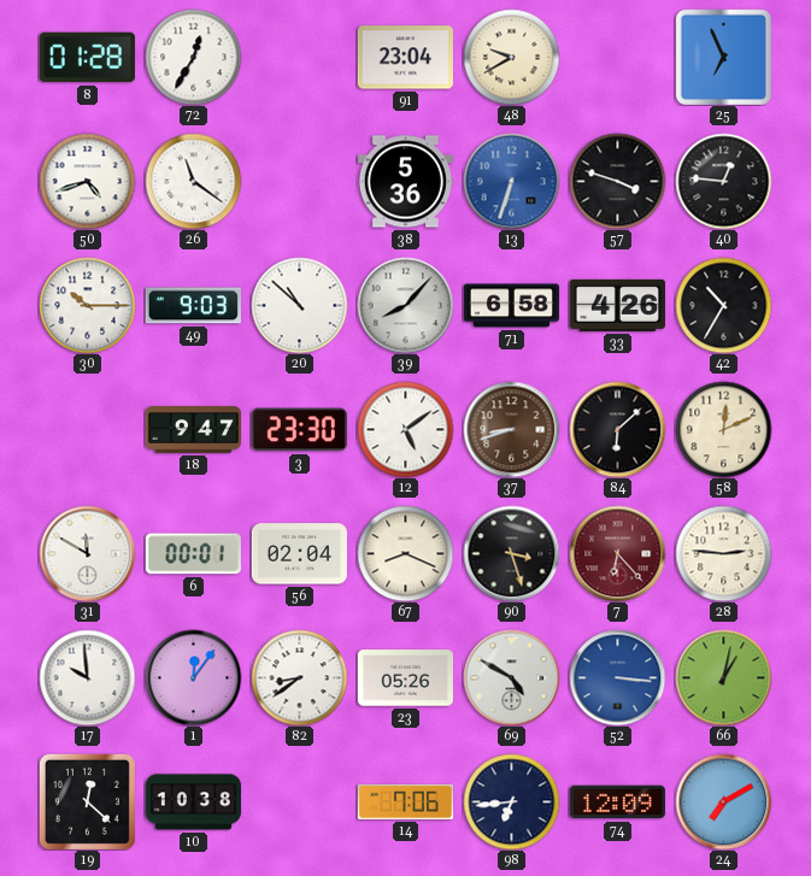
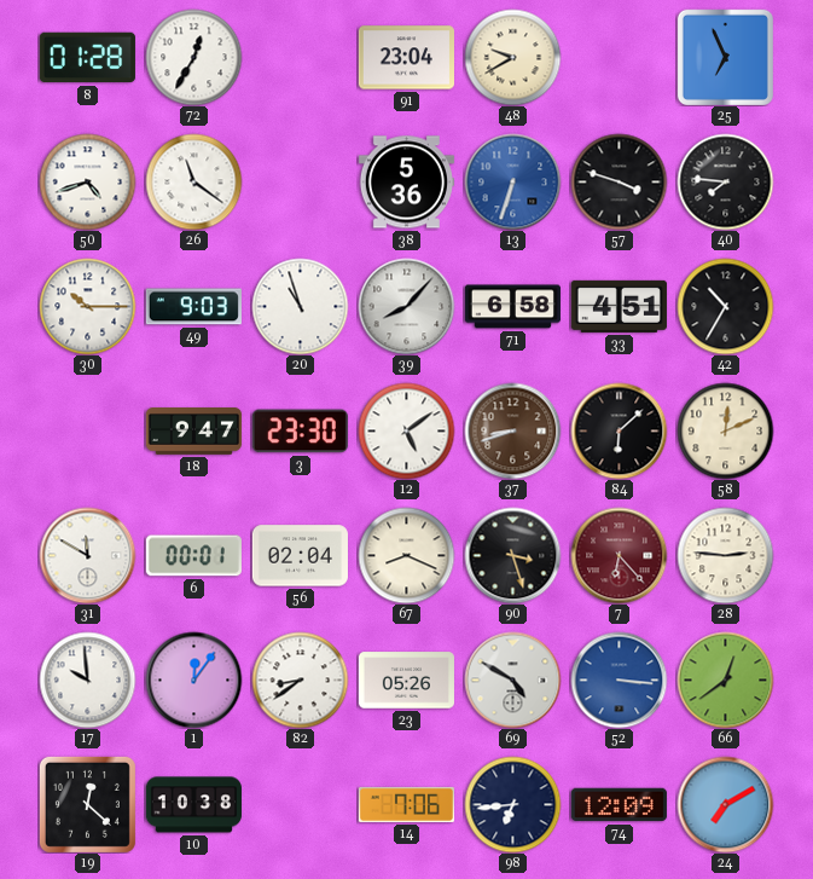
40: 12:46 -> 7:46 (725, 181)
20: 10:52 -> 10:57 (300, 306)
33: 4:26 -> 4:51 (619, 306)
66: 1:02 -> 12:39 (725, 680)
